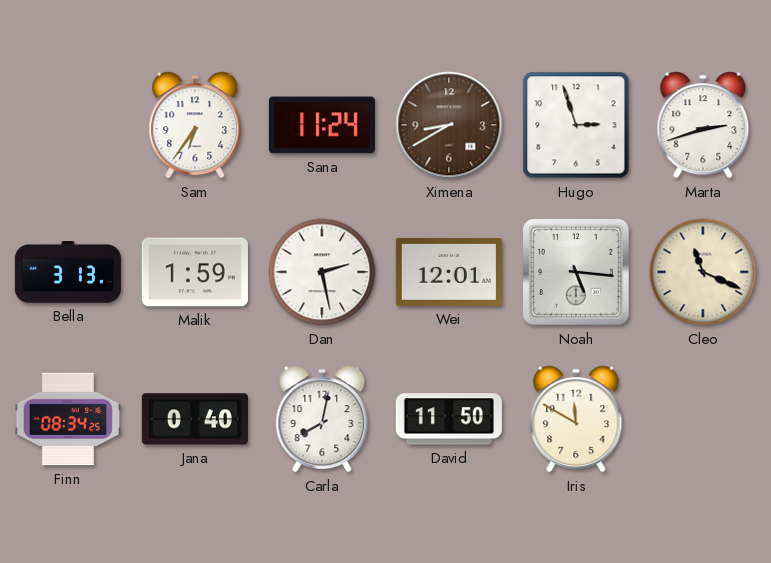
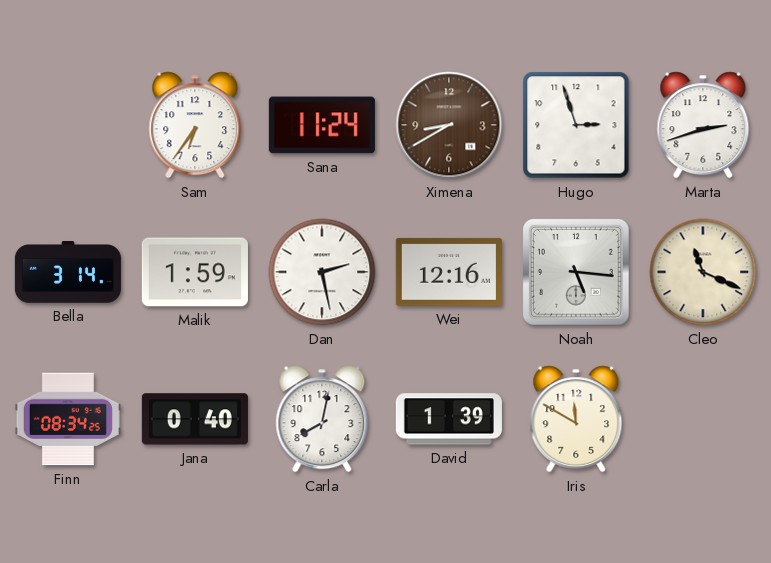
Bella: 3:13 -> 3:14 (68, 272)
Wei: 12:01 -> 12:16 (449, 272)
David: 11:50 -> 1:39 (449, 419)
